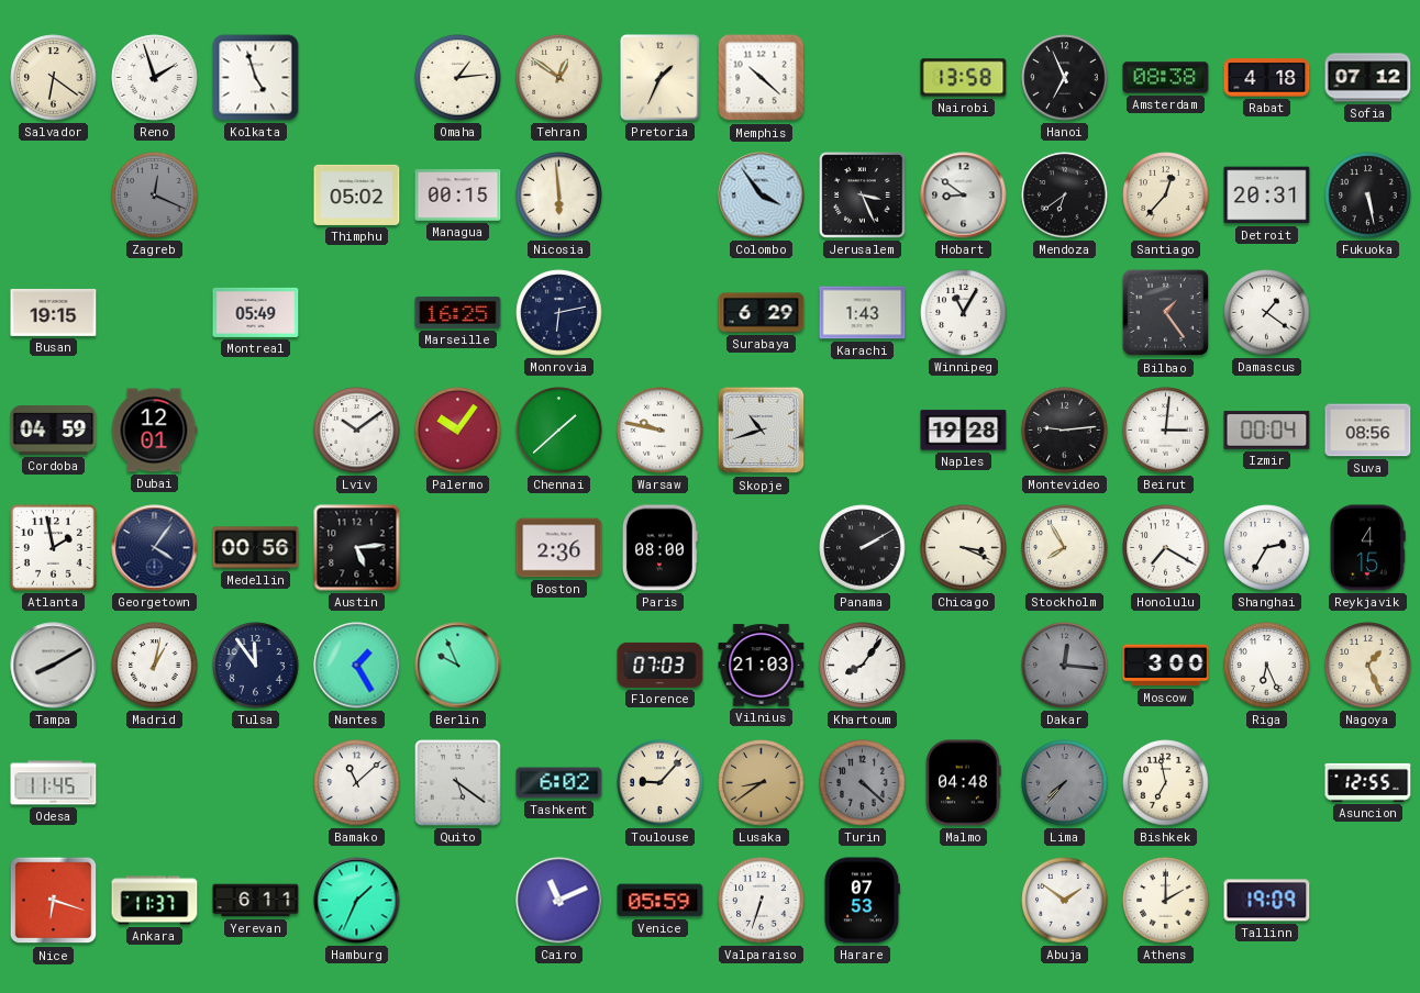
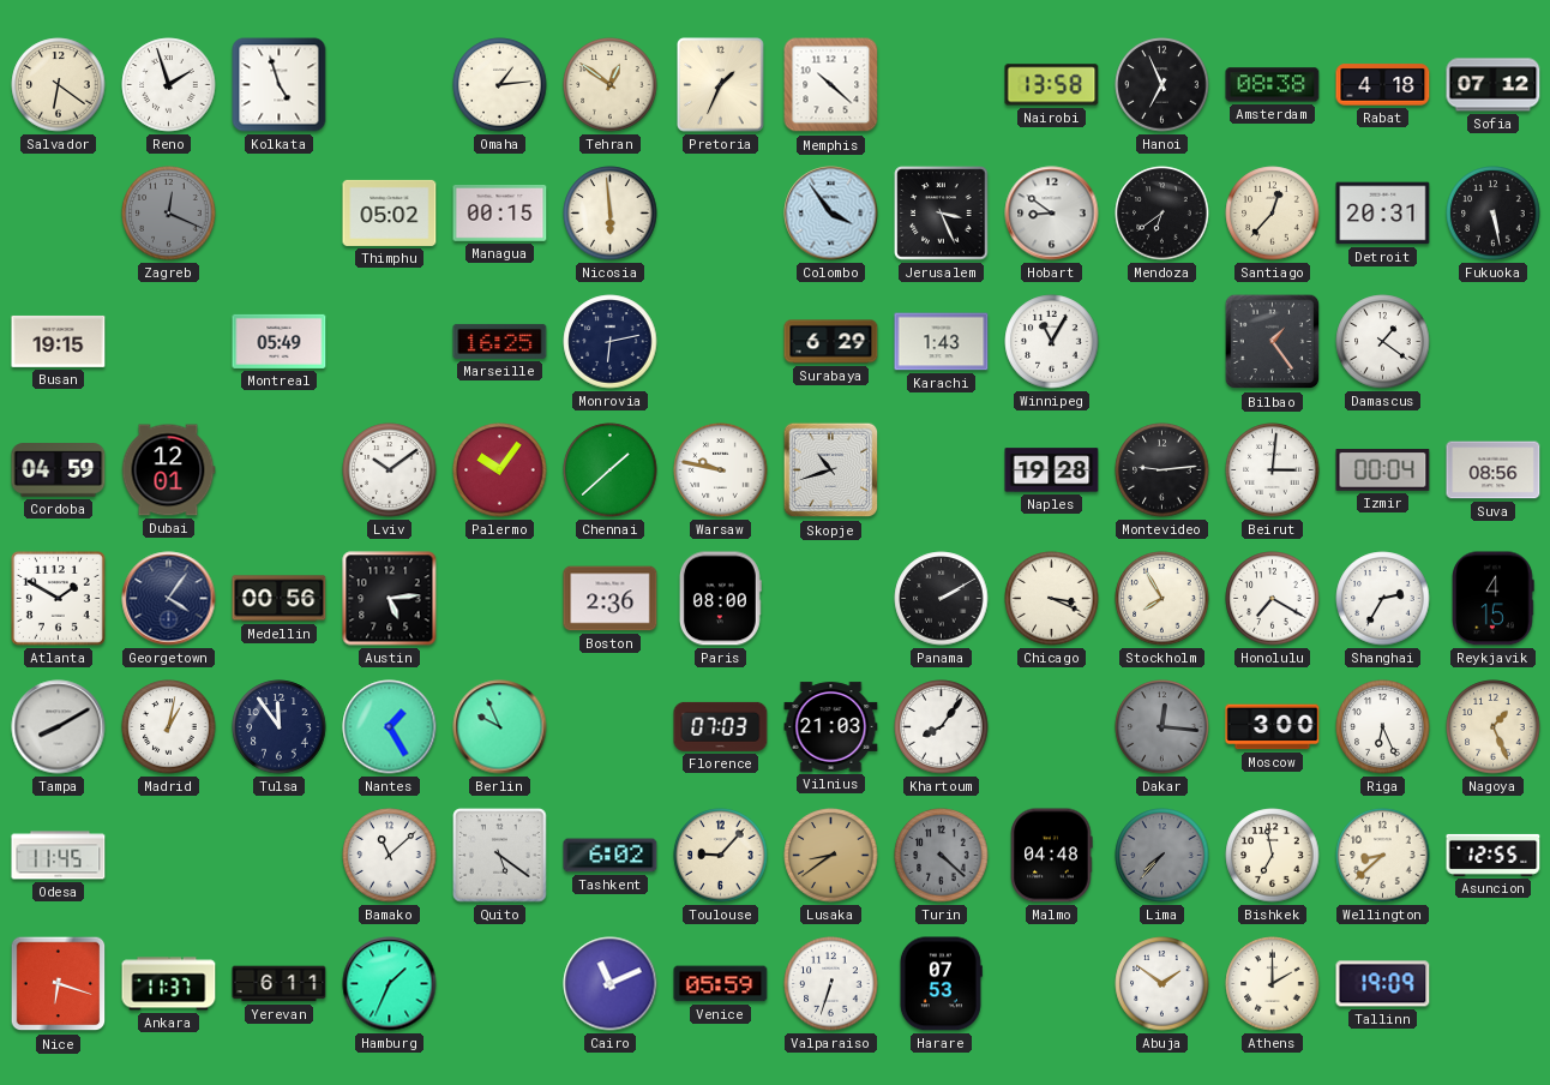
Atlanta: 1:58 -> 1:50 (58, 598)
Wellington: none -> 8:38 (1383, 856)
